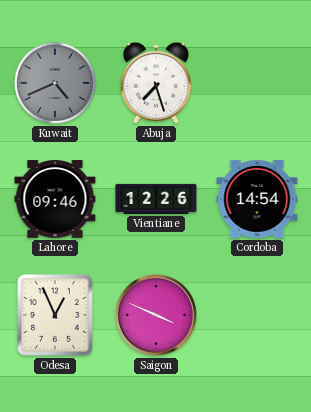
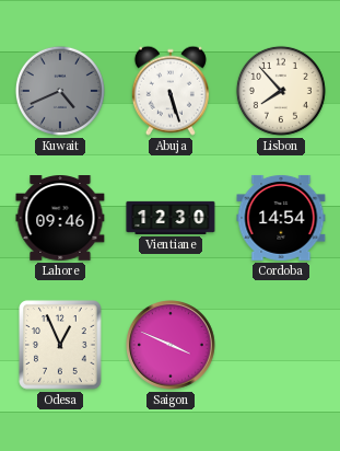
Abuja: 7:27 -> 5:27 (171, 91)
Lisbon: none -> 7:53 (281, 91)
Vientiane: 12:26 -> 12:30 (171, 218)
